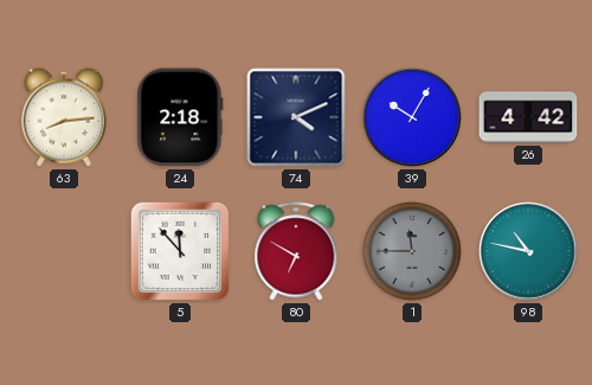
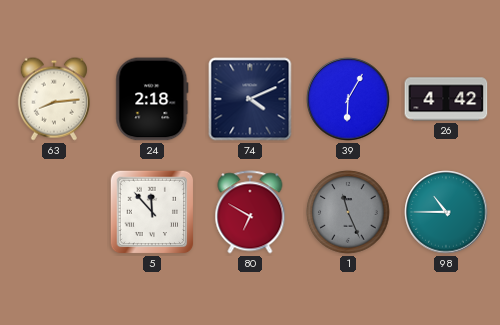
39: 10:05 -> 6:05 (348, 99)
1: 11:45 -> 11:26 (348, 212)
98: 10:47 -> 10:45 (446, 212)
